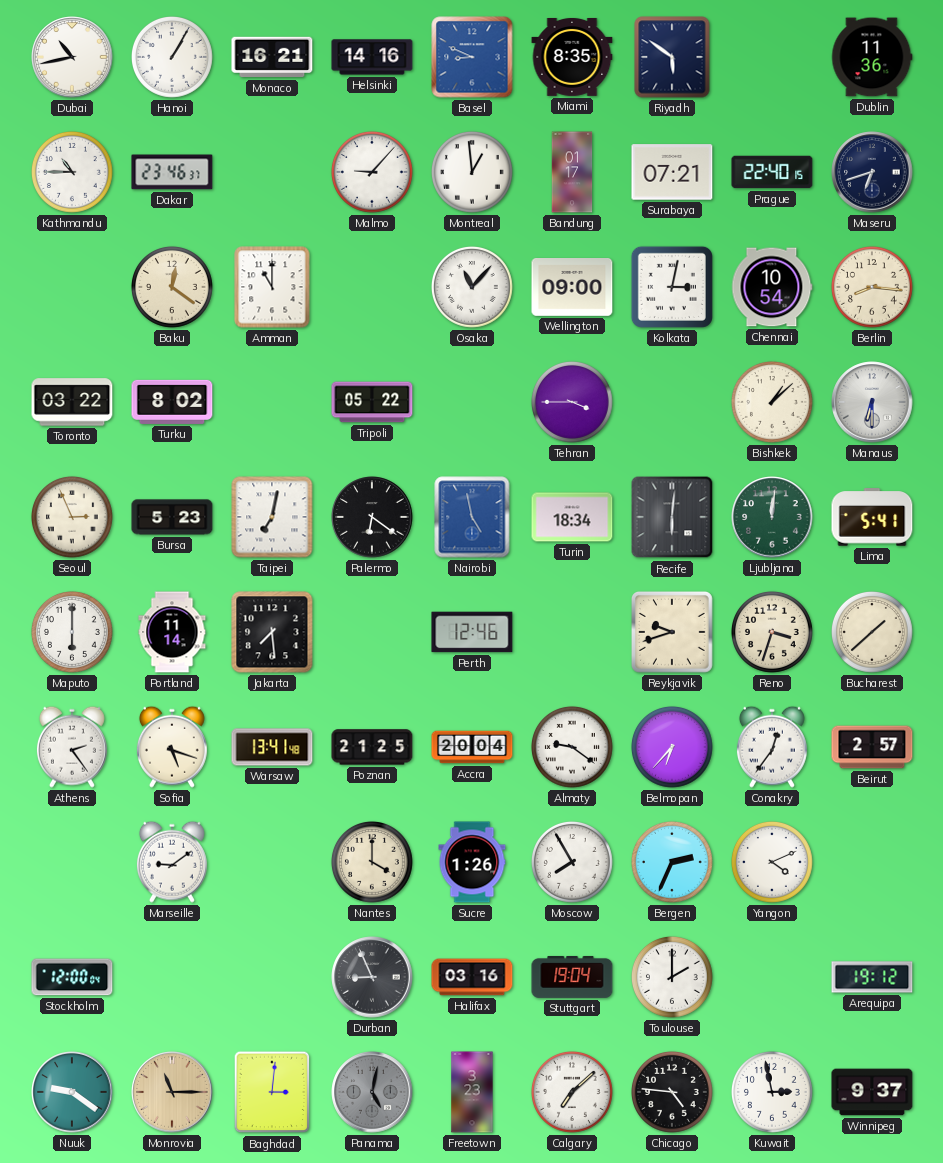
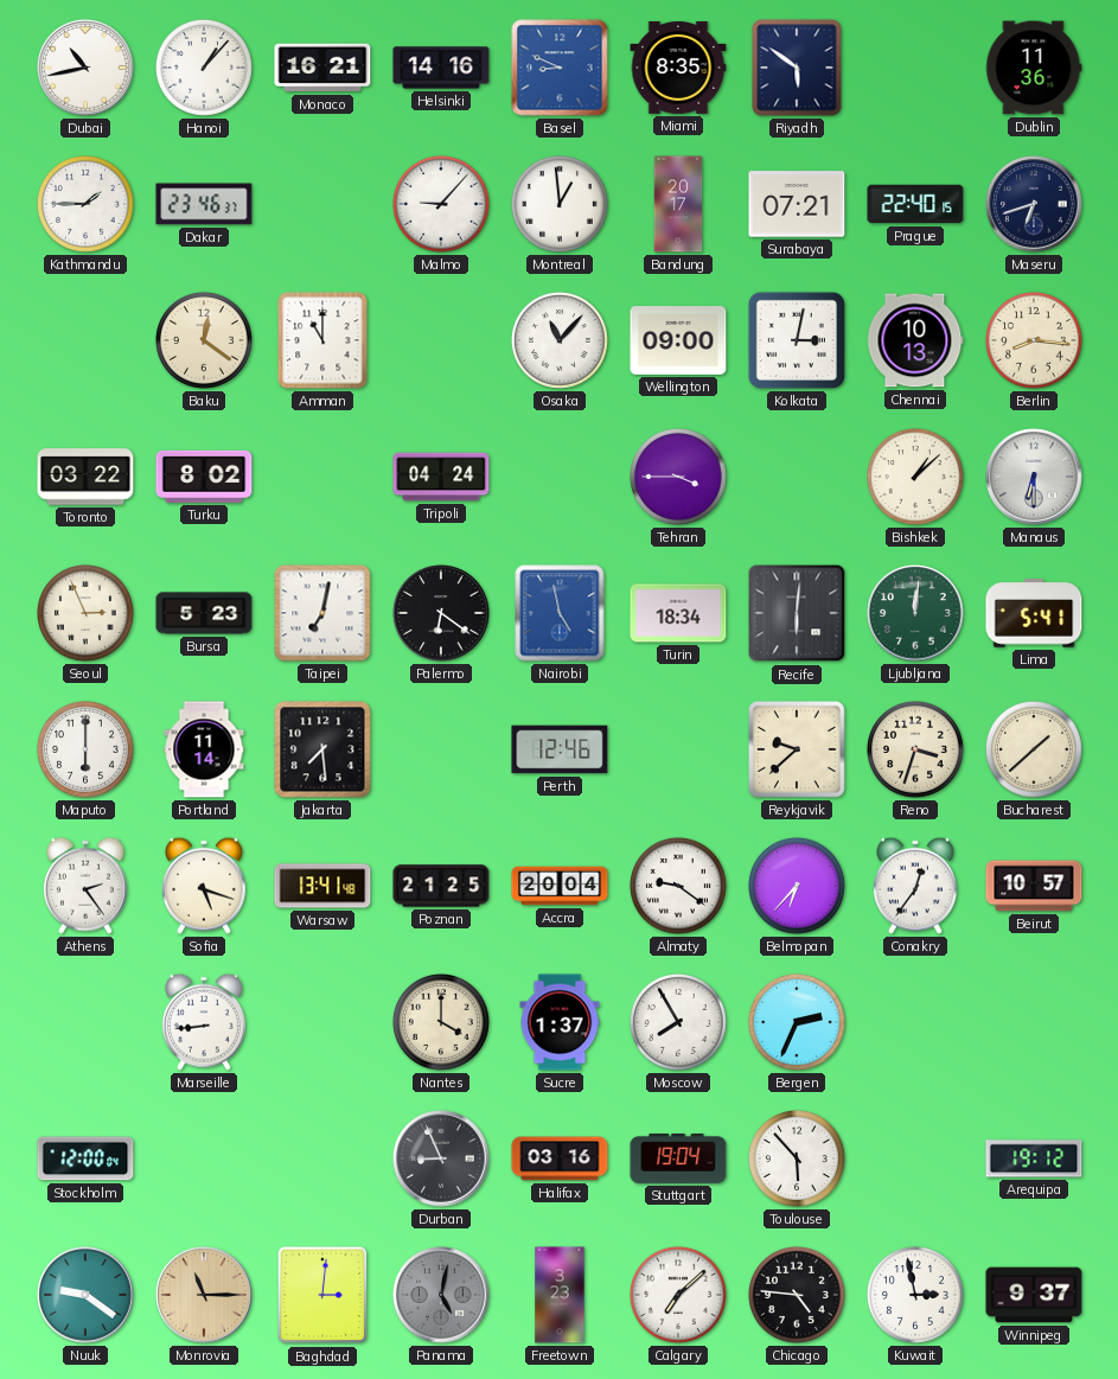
Hanoi: 1:05 -> 1:07 (204, 68)
Kathmandu: 10:45 -> 1:45 (85, 204)
Bandung: 01:17 -> 20:17 (678, 204)
Chennai: 10:54 -> 10:13 (915, 340)
Tripoli: 05:22 -> 04:24 (441, 477)
Reykjavik: 9:42 -> 9:38 (797, 749)
Beirut: 2:57 -> 10:57 (1034, 886)
Marseille: 9:09 -> 8:44 (204, 1022)
Sucre: 1:26 -> 1:37 (560, 1022)
Yangon: 4:11 -> none (772, 862)
Toulouse: 2:00 -> 5:53 (797, 1158)
